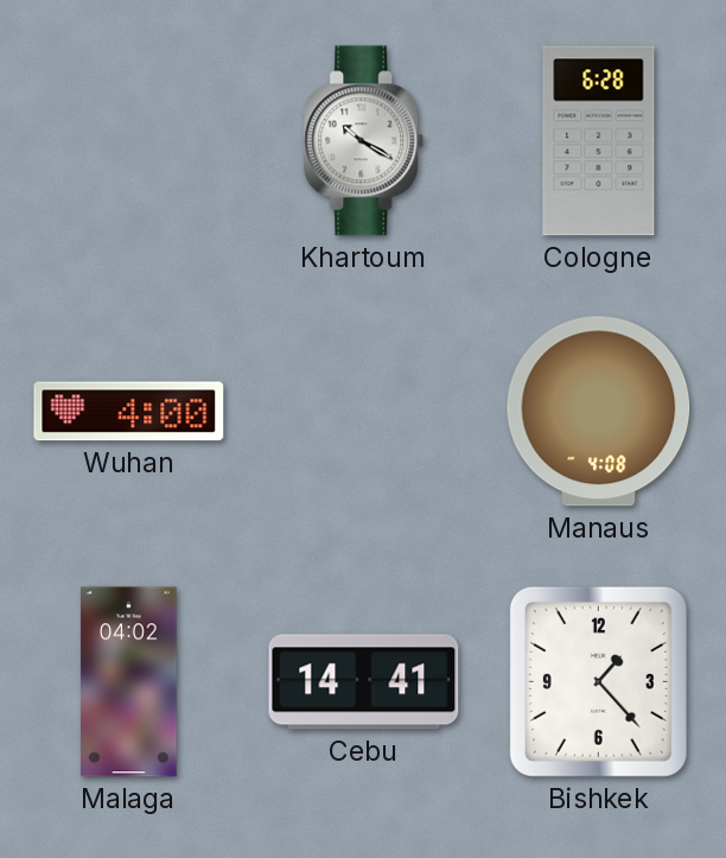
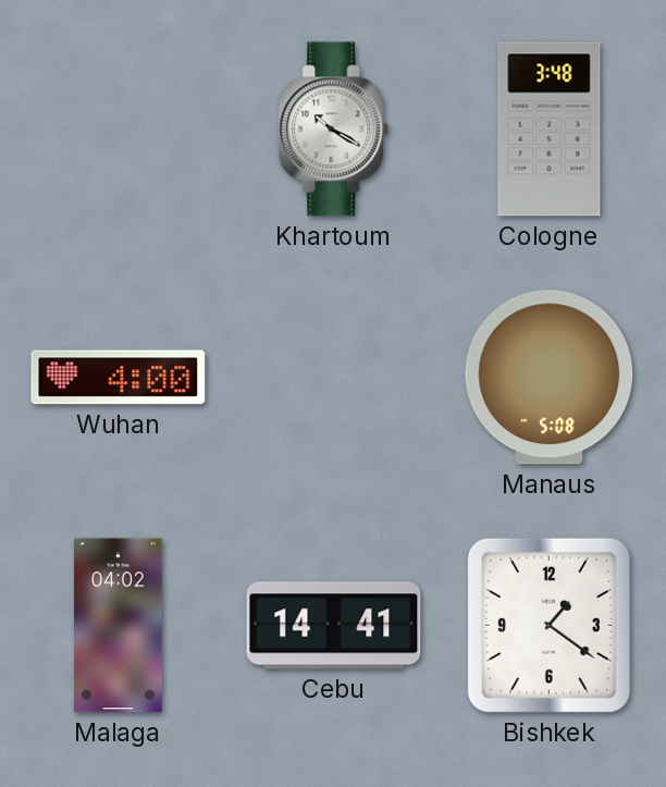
Cologne: 6:28 -> 3:48 (550, 130)
Manaus: 4:08 -> 5:08 (550, 378)
Bishkek: 1:23 -> 1:21 (548, 625)
